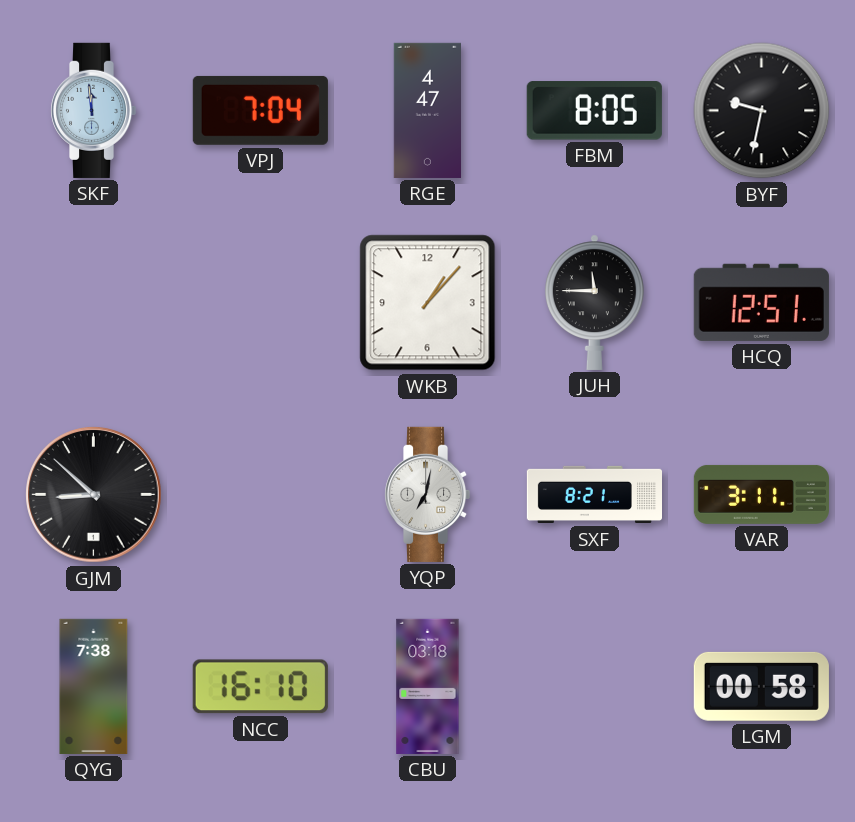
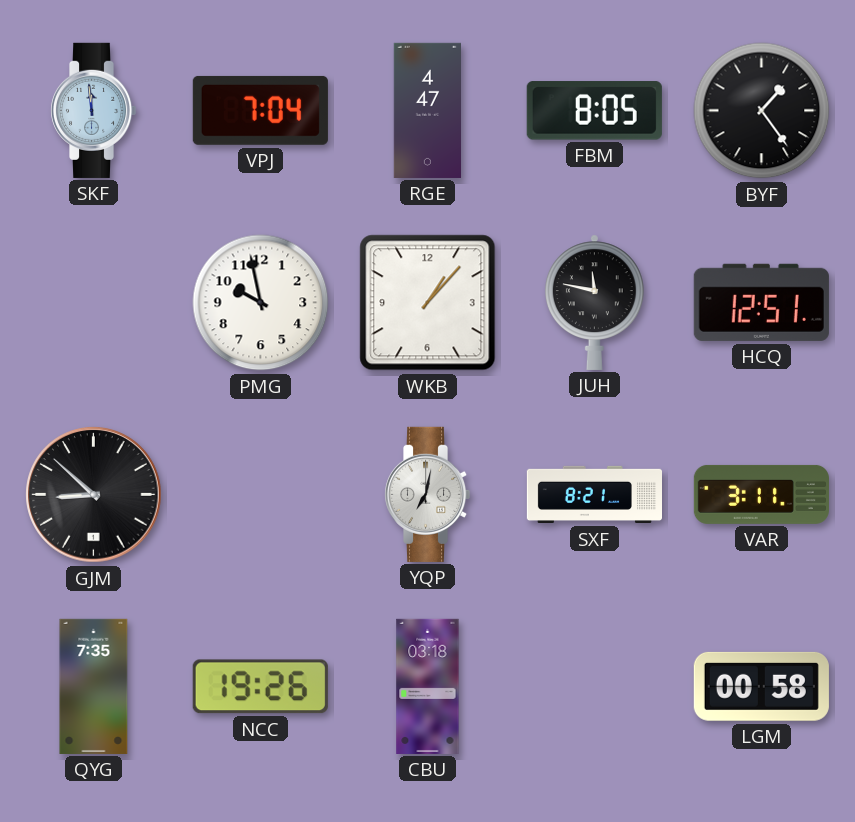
BYF: 9:32 -> 1:24 (762, 111)
PMG: none -> 9:58 (261, 303)
JUH: 11:45 -> 11:47 (594, 302)
QYG: 7:38 -> 7:35 (94, 686)
NCC: 16:10 -> 19:26 (260, 687)
